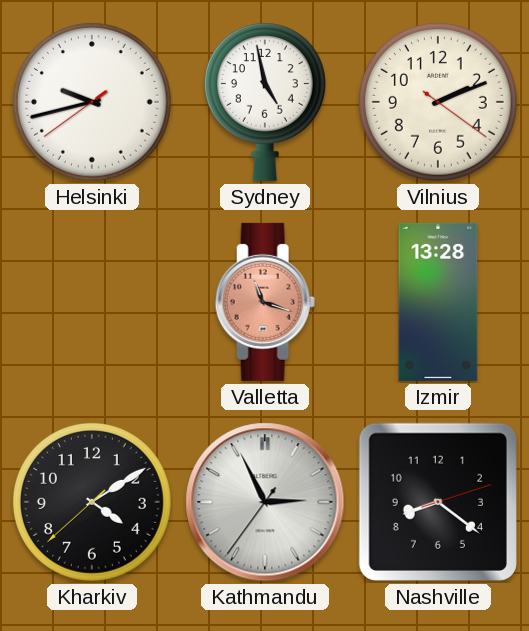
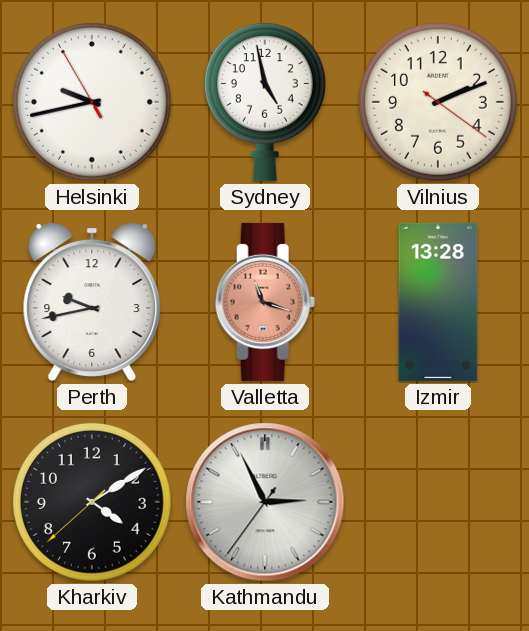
Helsinki: 9:42:39 -> 9:42:55 (92, 102)
Perth: none -> 9:43 (92, 302)
Nashville: 8:21 -> none (438, 502)
